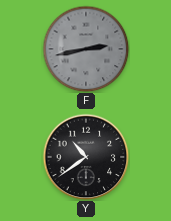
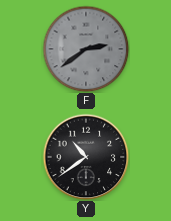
F: 2:43 -> 2:39 (86, 49)
